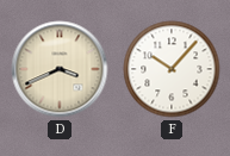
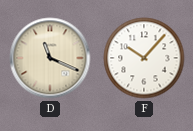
D: 3:41 -> 11:19 (50, 58)
